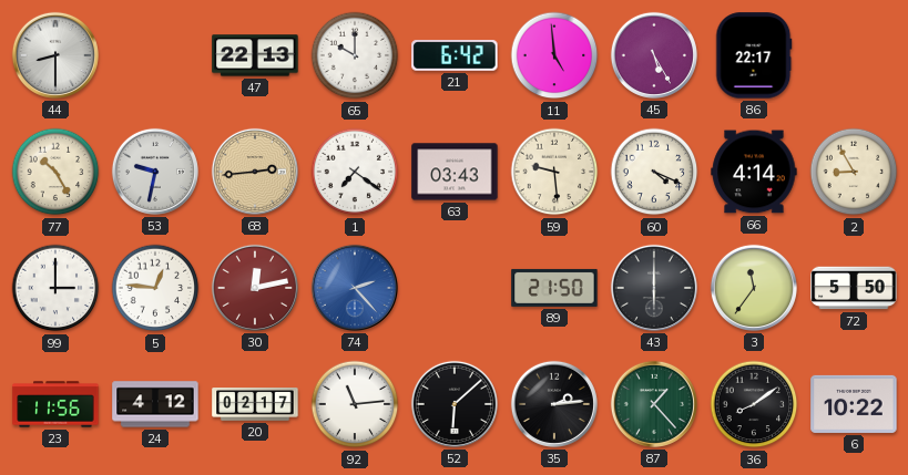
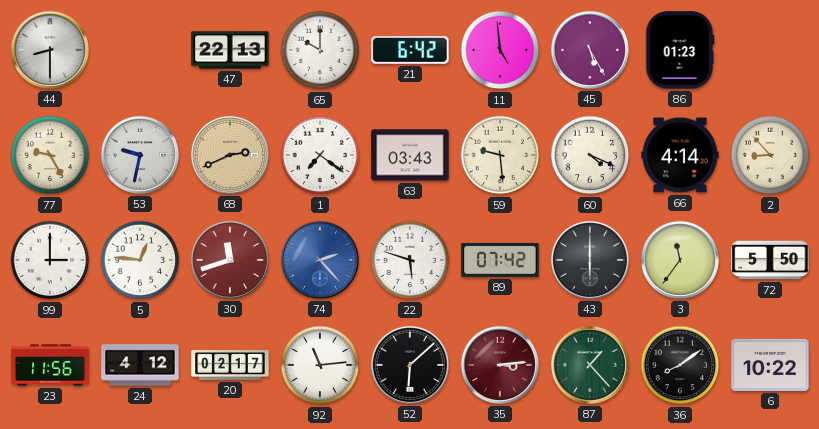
86: 22:17 -> 01:23 (680, 50)
77: 10:25 -> 9:25 (50, 155)
68: 2:44 -> 2:41 (230, 155)
2: 8:55 -> 8:53 (770, 155)
30: 12:13 -> 11:42 (230, 260)
22: none -> 5:48 (410, 260)
89: 21:50 -> 07:42 (500, 260)
35: 2:14 -> 3:14 (500, 365)
35 dial: black -> burgundy (500, 365)
